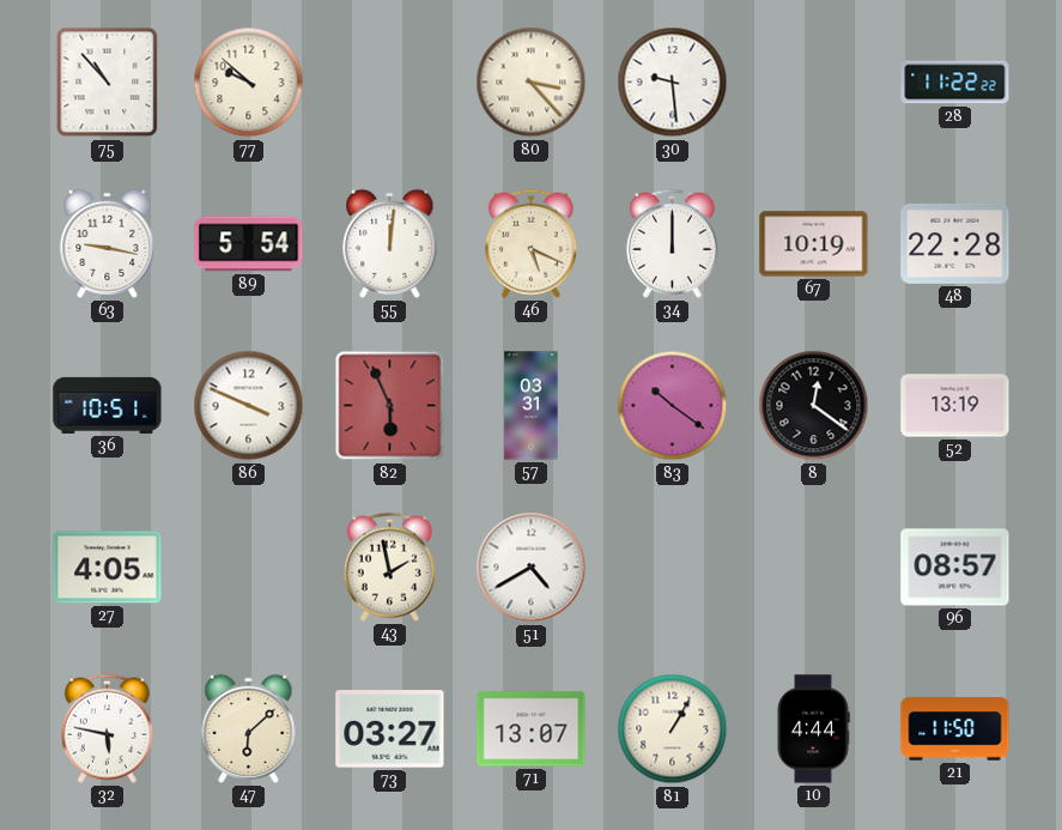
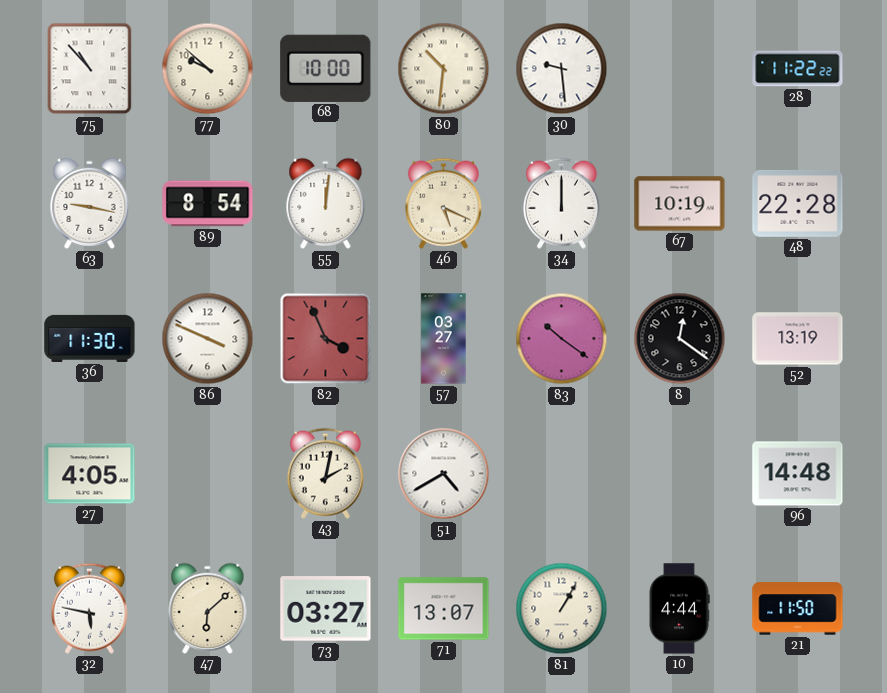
68: none -> 10:00 (326, 68)
80: 3:23 -> 10:31 (444, 69)
89: 5:54 -> 8:54 (208, 204)
36: 10:51 -> 11:30 (90, 338)
82: 5:56 -> 3:56 (326, 339)
57: 03:31 -> 03:27 (444, 339)
43: 1:58 -> 2:02 (325, 473)
96: 08:57 -> 14:48 (798, 474)
